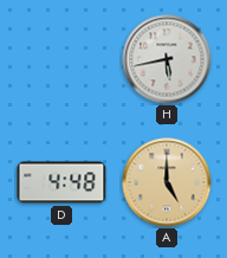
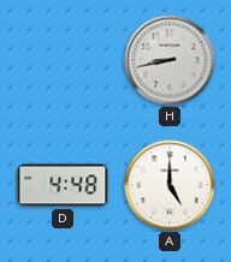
H: 5:43 -> 8:43 (170, 60)
A dial: champagne -> white (170, 185)
